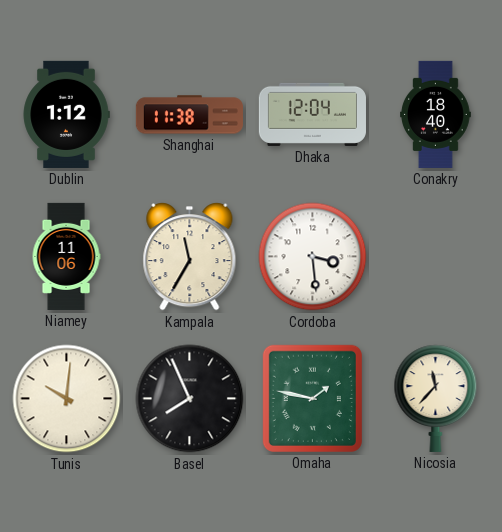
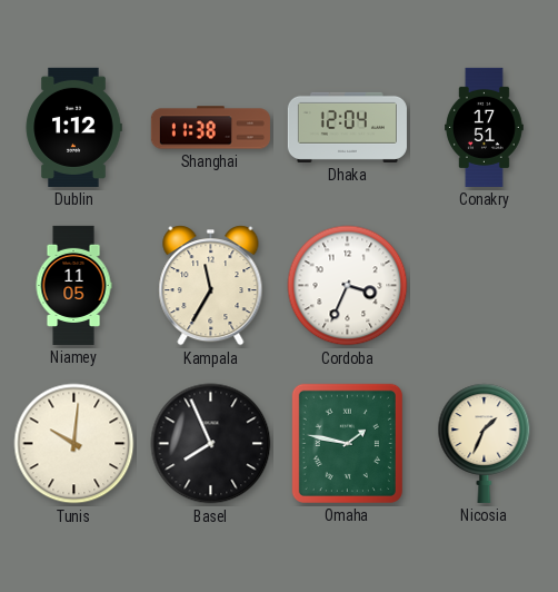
Conakry: 18:40 -> 17:51 (485, 127)
Niamey: 11:06 -> 11:05 (73, 285)
Cordoba: 3:29 -> 3:34 (348, 286)
Nicosia: 11:37 -> 1:34 (485, 443)
